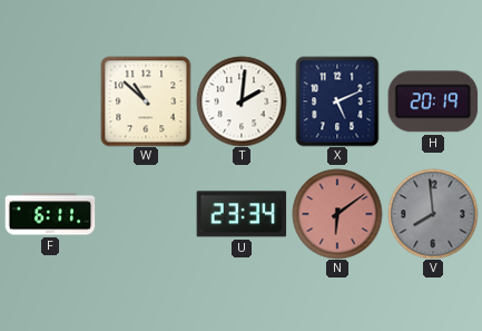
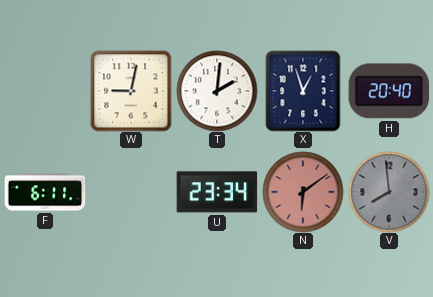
W: 10:52 -> 9:02 (131, 91)
X: 5:11 -> 12:57 (303, 91)
H: 20:19 -> 20:40 (389, 91)
